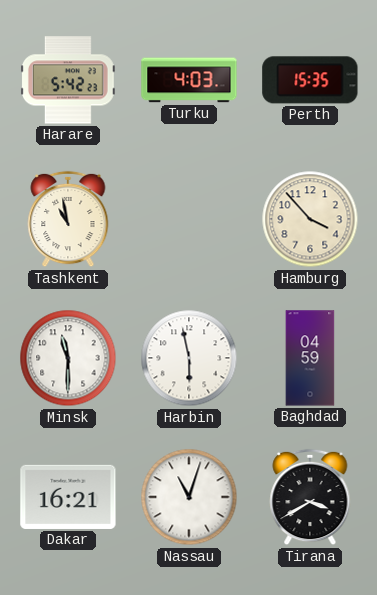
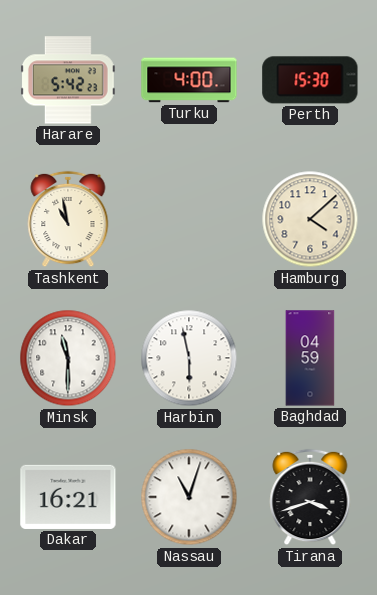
Turku: 4:03 -> 4:00 (189, 80)
Perth: 15:35 -> 15:30 (310, 80)
Hamburg: 3:53 -> 4:08 (310, 219)
Tirana: 3:40 -> 3:42 (310, 497)
